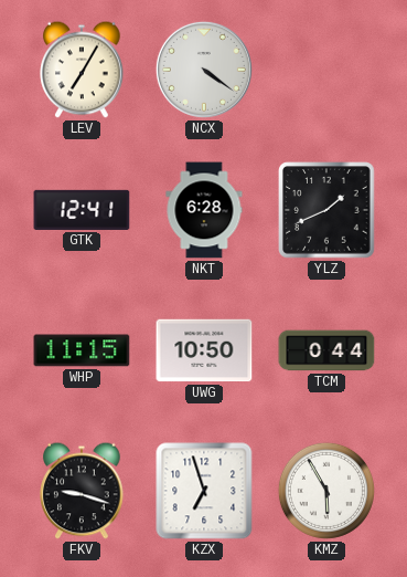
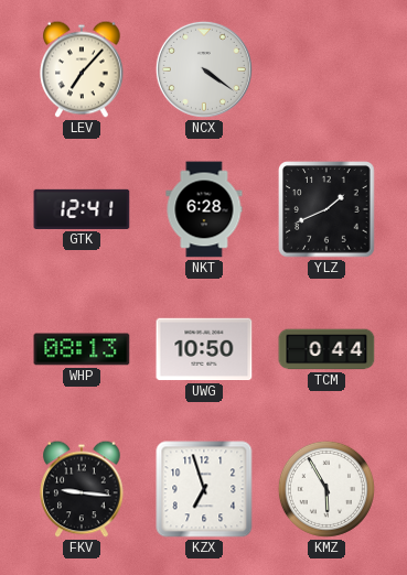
LEV: 7:05 -> 7:07 (82, 69)
WHP: 11:15 -> 08:13 (82, 349)
FKV: 9:18 -> 9:16 (82, 489)
